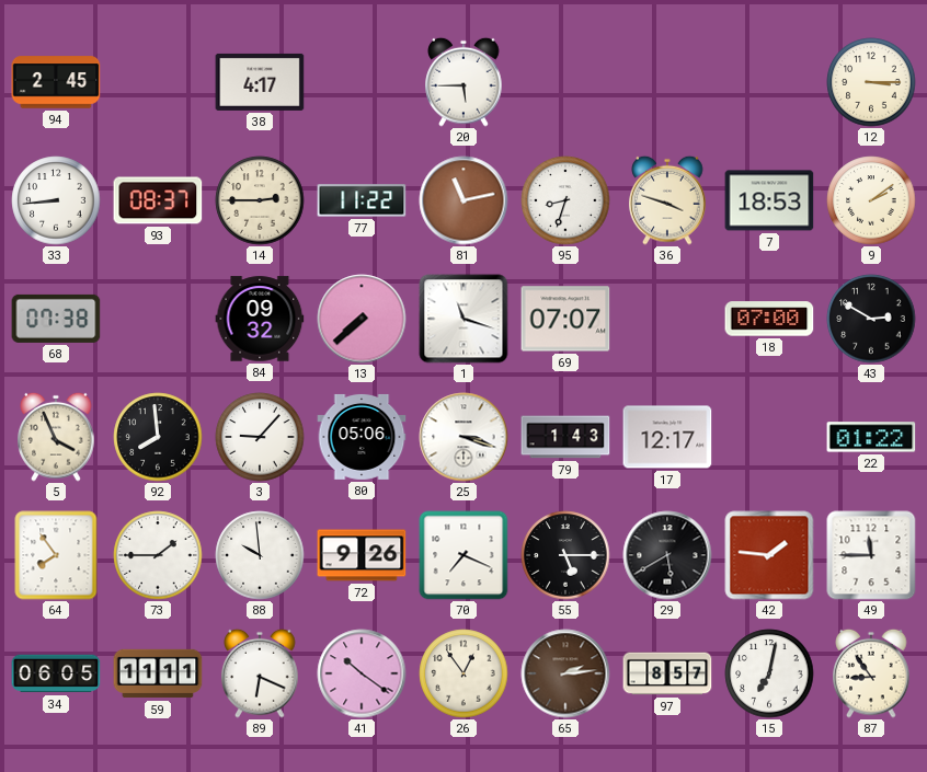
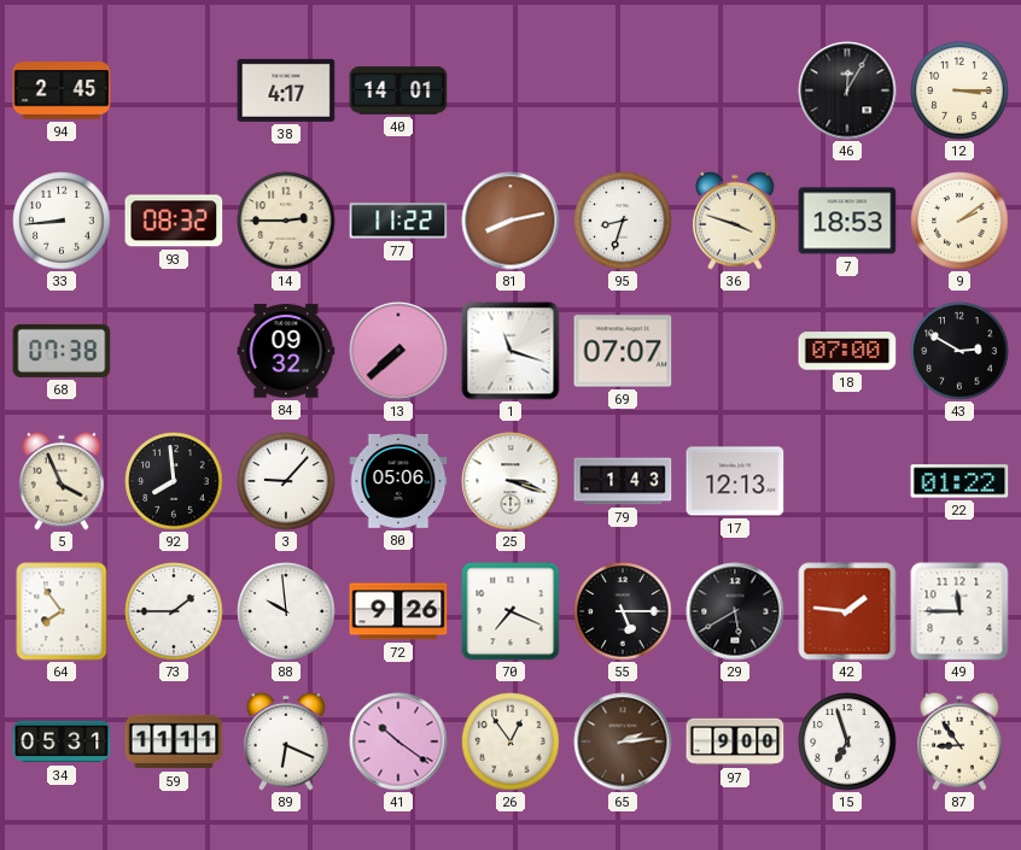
40: none -> 14:01 (398, 90)
20: 5:45 -> none (463, 82)
46: none -> 12:05 (847, 90)
93: 08:37 -> 08:32 (174, 221)
81: 11:13 -> 8:13 (510, 221)
17: 12:17 -> 12:13 (735, 481)
34: 06:05 -> 05:31 (62, 741)
97: 8:57 -> 9:00 (735, 741)
15: 7:02 -> 6:57 (847, 741)
